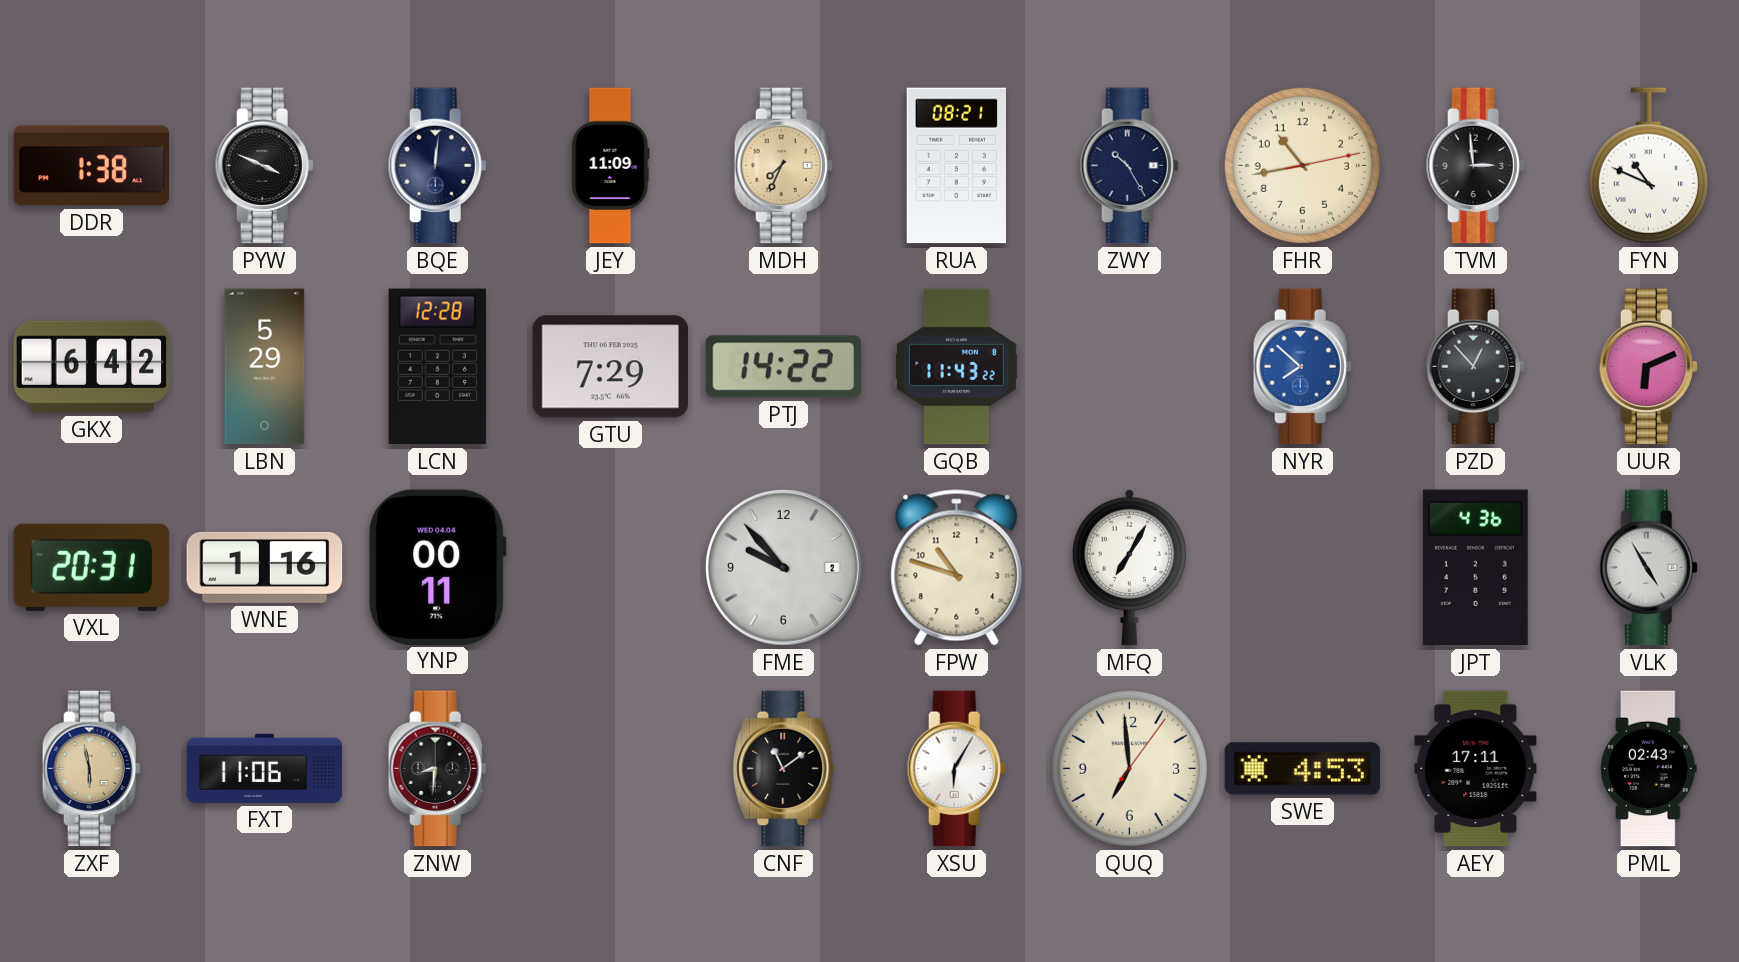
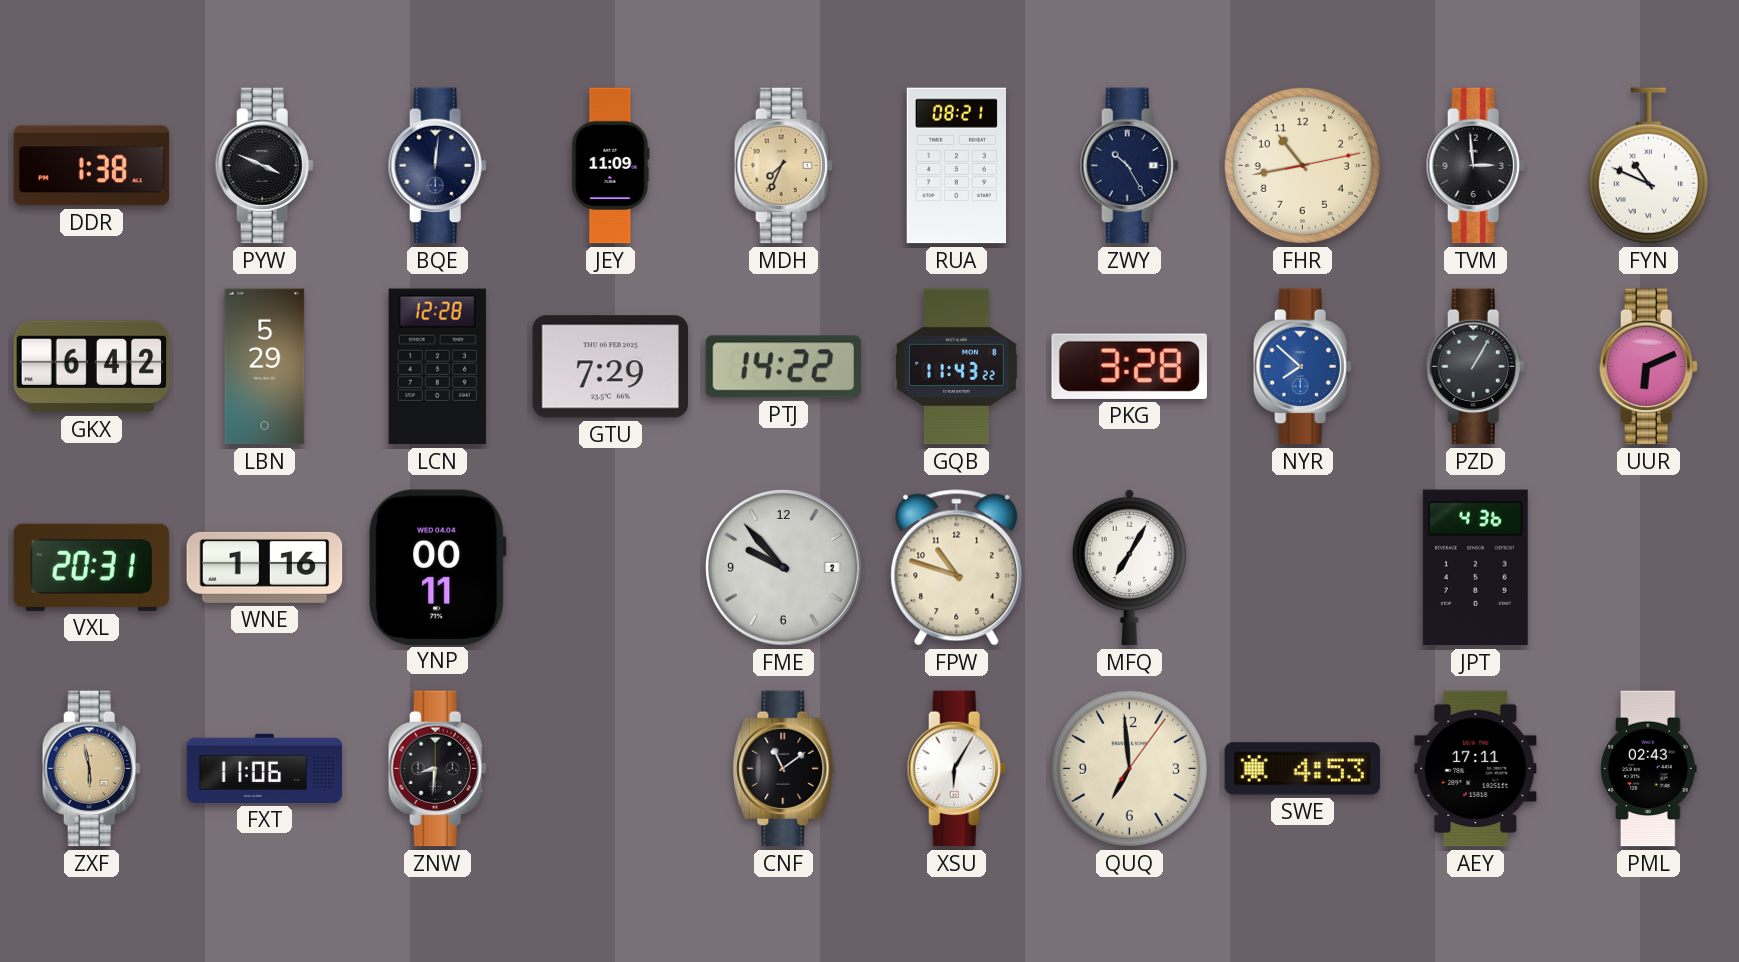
PKG: none -> 3:28 (1129, 366)
PZD: 12:53 -> 1:05 (1475, 367)
VLK: 4:55 -> none (1648, 568)
